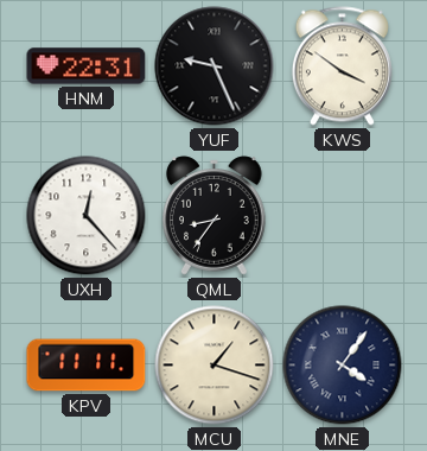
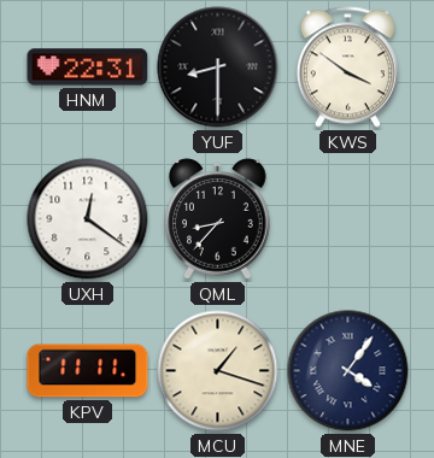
YUF: 9:26 -> 8:30 (218, 67)
UXH: 12:23 -> 12:21 (88, 219)
QML: 8:36 -> 8:37 (218, 219)
